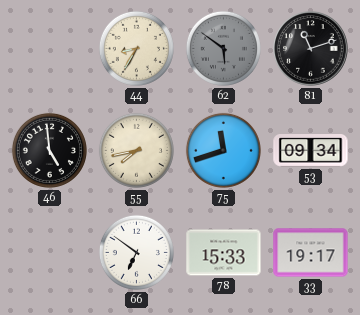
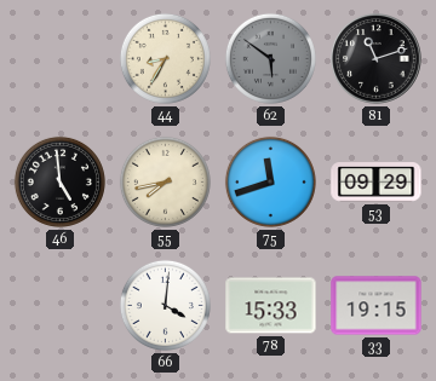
53: 09:34 -> 09:29 (377, 183)
66: 6:51 -> 4:01 (165, 305)
33: 19:17 -> 19:15 (377, 306)
